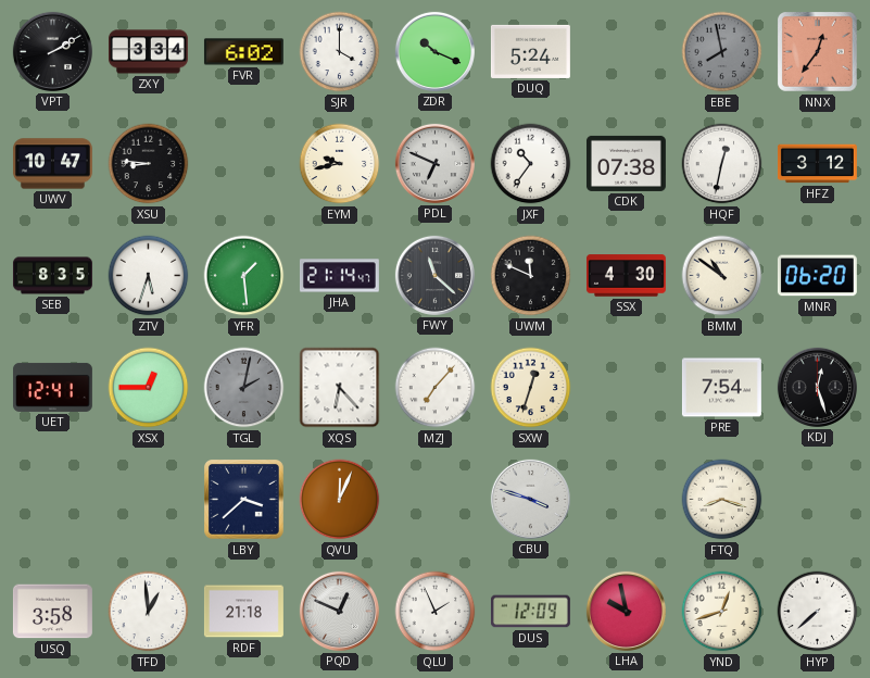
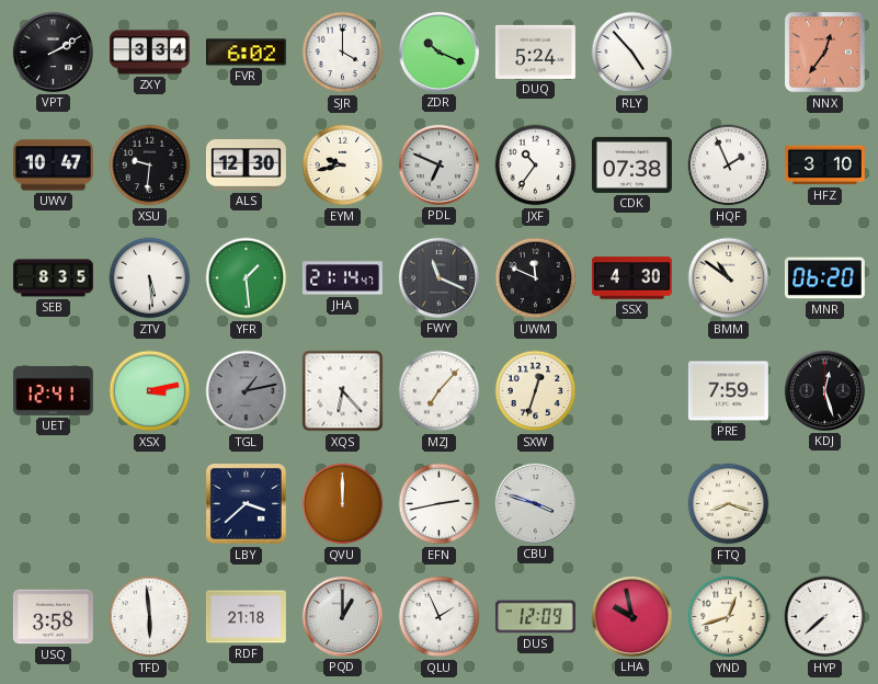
RLY: none -> 4:53 (632, 53)
EBE: 7:58 -> none (722, 52)
XSU: 8:46 -> 9:31 (150, 166)
ALS: none -> 12:30 (246, 164)
HQF: 12:32 -> 1:56 (729, 166)
HFZ: 3:12 -> 3:10 (824, 166)
ZTV: 5:33 -> 5:29 (150, 278)
FWY: 11:22 -> 11:19 (438, 277)
XSX: 12:45 -> 3:13 (150, 391)
TGL: 2:02 -> 1:13 (247, 391)
PRE: 7:54 -> 7:59 (728, 391)
QVU: 12:04 -> 12:00 (343, 504)
EFN: none -> 2:43 (440, 504)
TFD: 12:59 -> 5:59 (150, 617)
PQD: 12:49 -> 1:00 (342, 616)
